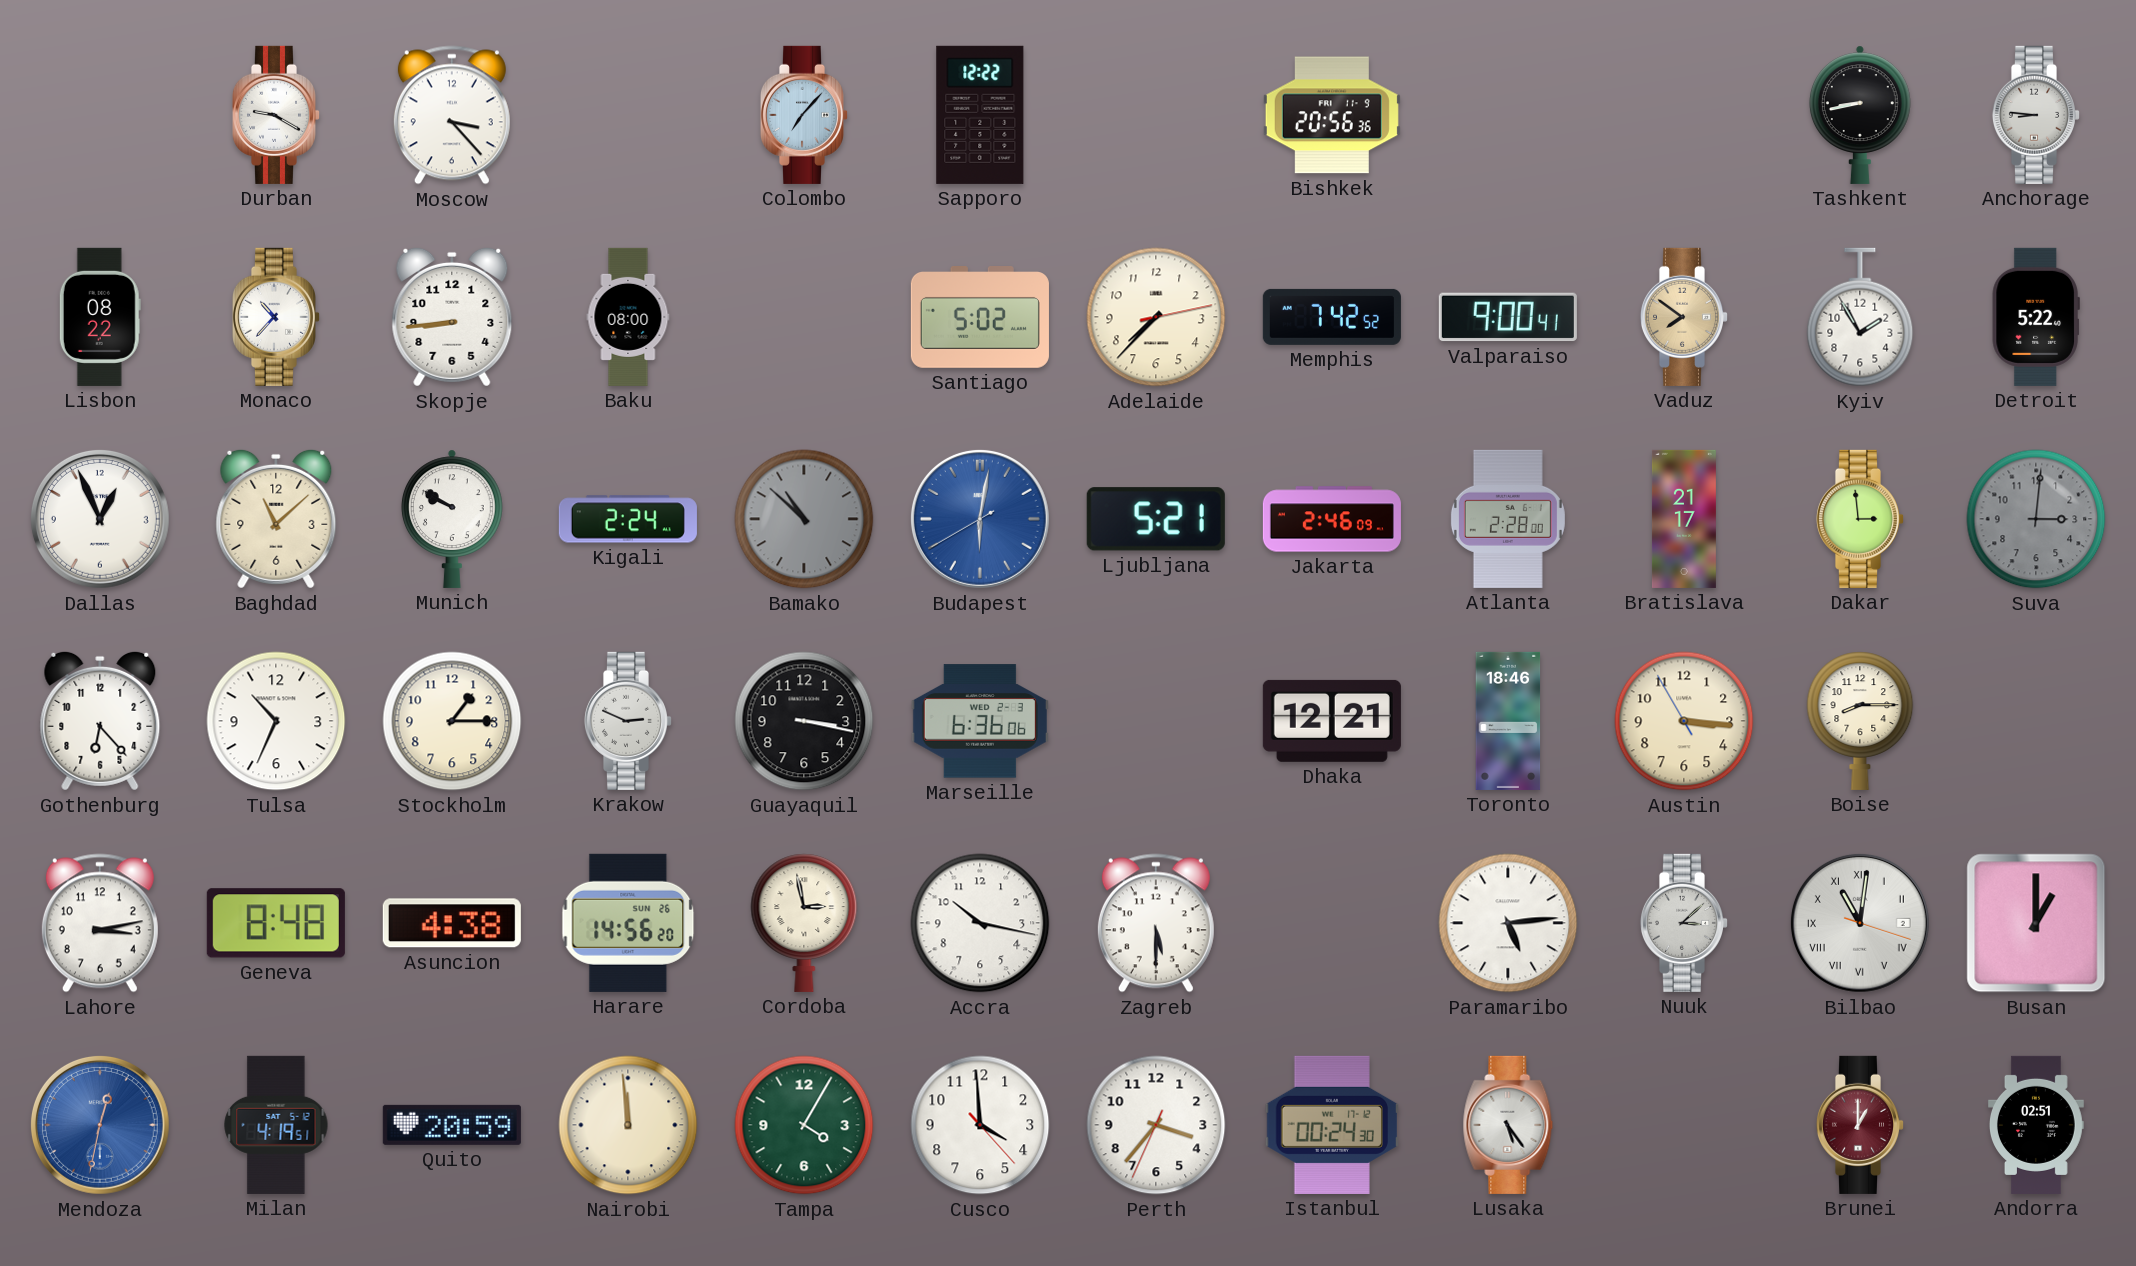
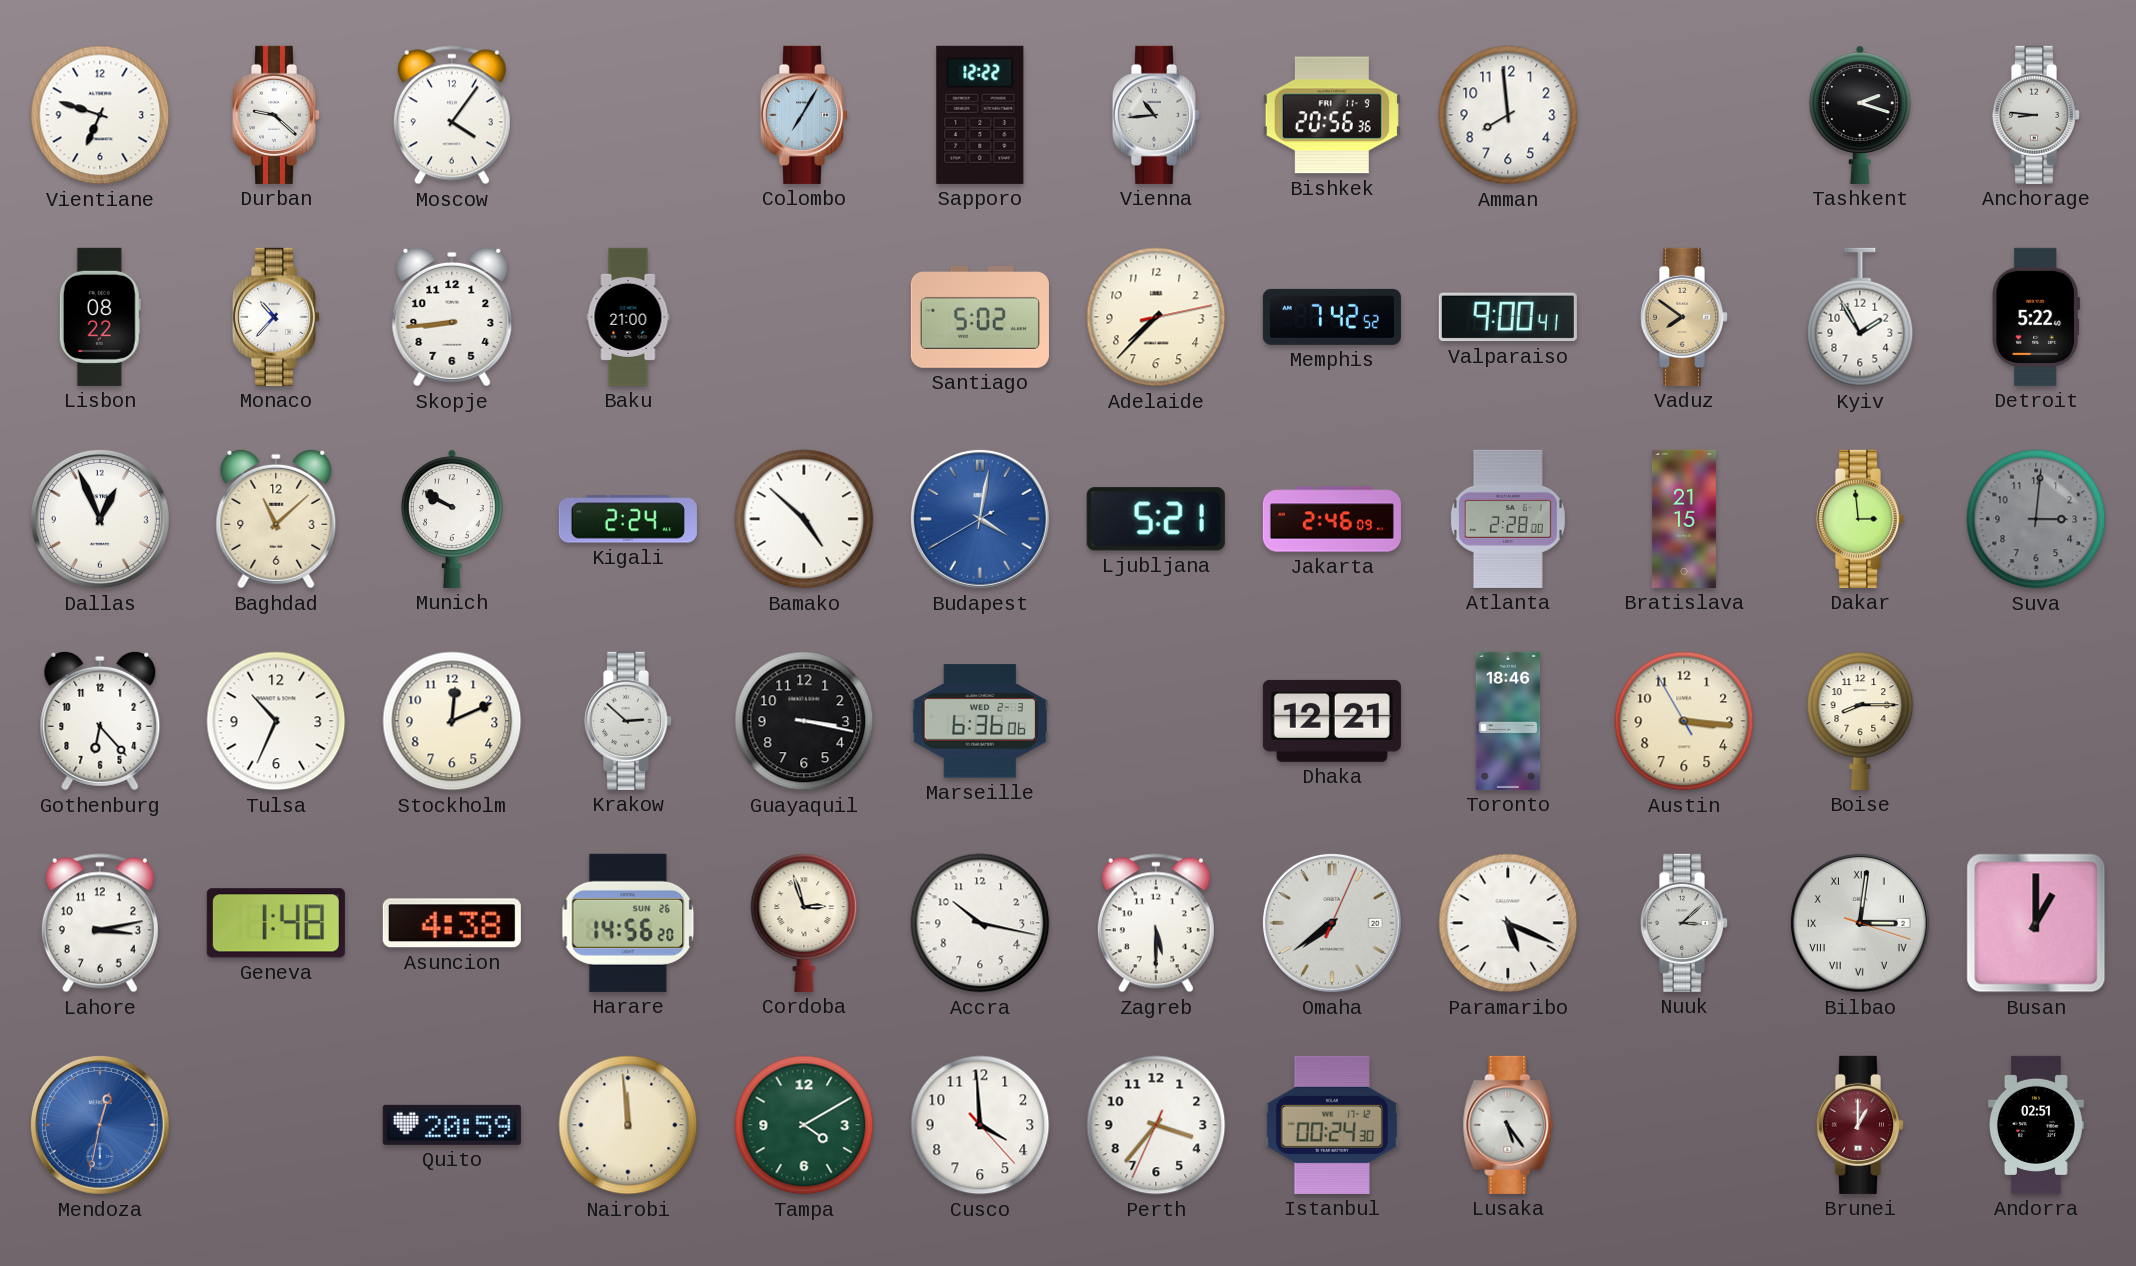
Vientiane: none -> 6:48 (100, 115)
Durban: 9:20 -> 9:22 (275, 115)
Moscow: 3:23 -> 4:06 (452, 115)
Colombo: 7:07 -> 7:05 (803, 115)
Vienna: none -> 10:44 (1155, 115)
Amman: none -> 7:59 (1508, 115)
Tashkent: 8:43 -> 2:18 (1860, 115)
Baku: 08:00 -> 21:00 (628, 317)
Bamako: 10:52 -> 4:52 (804, 519)
Bamako dial: grey -> white (804, 519)
Budapest: 6:01 -> 4:01 (980, 519)
Bratislava: 21:17 -> 21:15 (1684, 519)
Stockholm: 1:15 -> 12:11 (452, 721)
Krakow: 2:49 -> 2:52 (627, 721)
Geneva: 8:48 -> 1:48 (276, 923)
Cordoba: 2:58 -> 2:57 (804, 923)
Omaha: none -> 7:39 (1332, 923)
Paramaribo: 5:14 -> 5:19 (1508, 923)
Bilbao: 11:01 -> 3:01 (1860, 923)
Milan: 4:19 -> none (276, 1125)
Tampa: 4:05 -> 4:10 (804, 1125)
